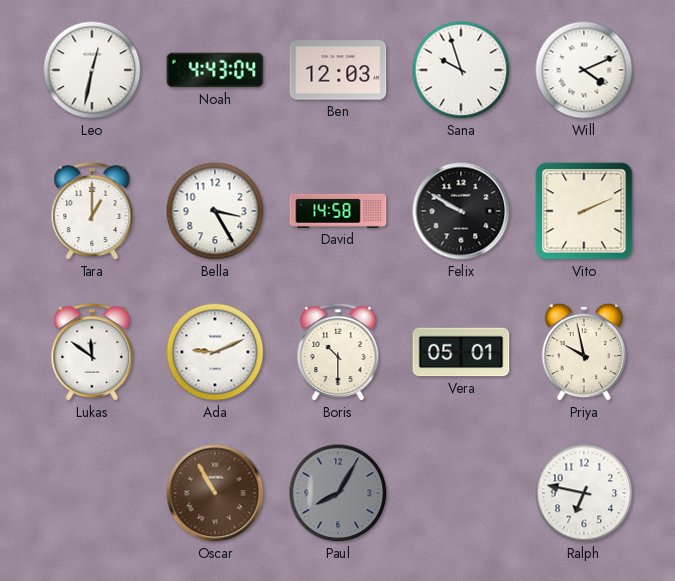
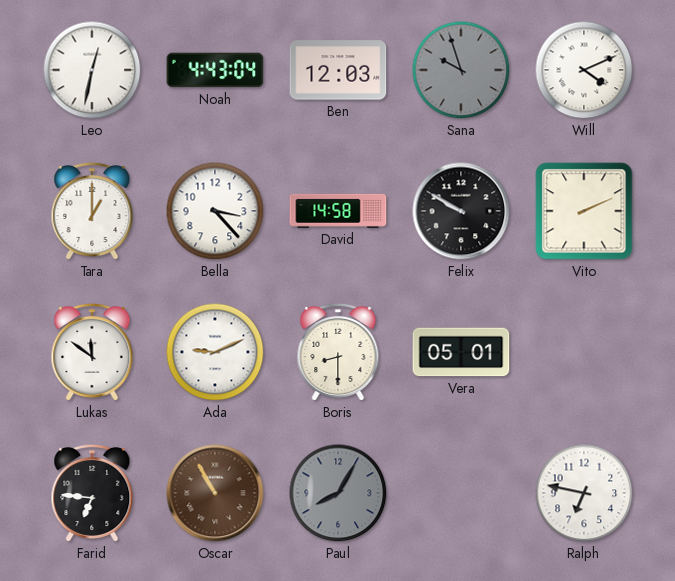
Sana dial: white -> grey (461, 70)
Bella: 3:25 -> 3:23 (215, 211)
Boris: 10:30 -> 8:30 (338, 352)
Priya: 9:58 -> none (584, 352)
Farid: none -> 6:46 (92, 493)
